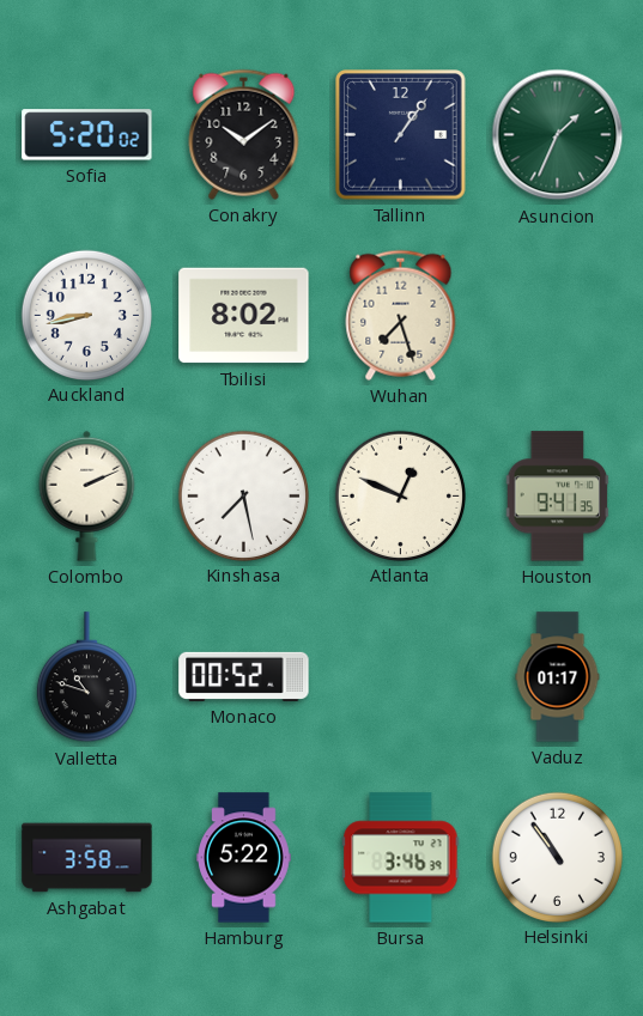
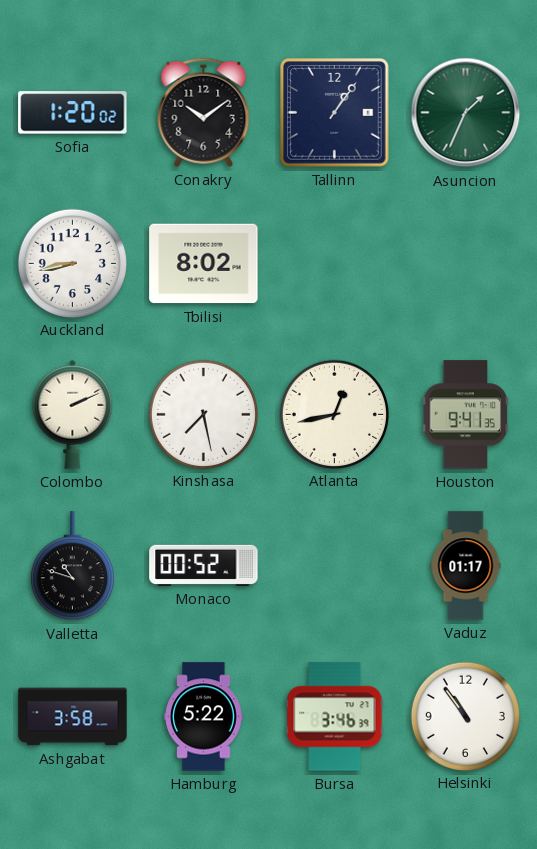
Sofia: 5:20 -> 1:20 (73, 113)
Wuhan: 7:27 -> none (401, 315)
Atlanta: 12:49 -> 12:43 (334, 414)
